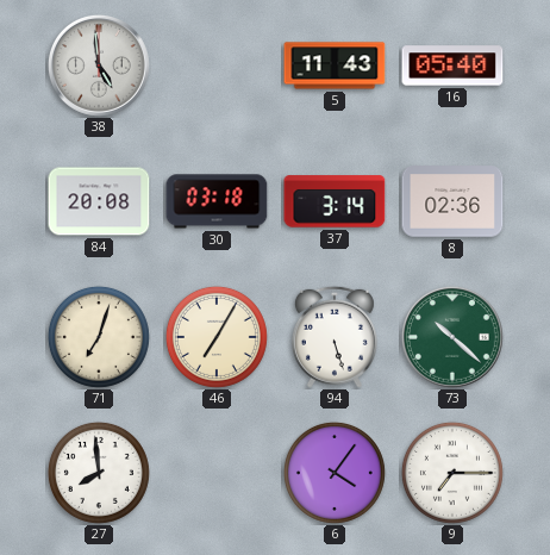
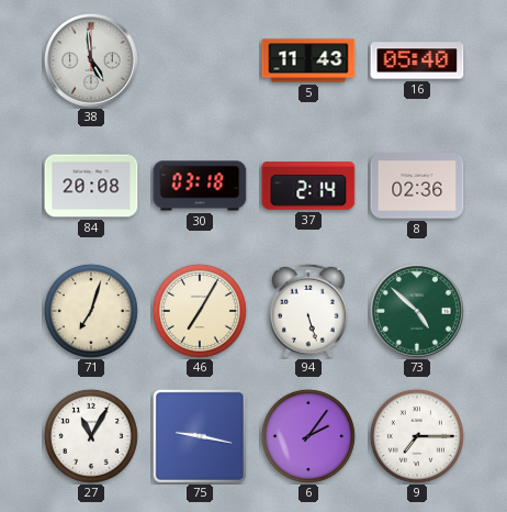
37: 3:14 -> 2:14 (308, 186)
73: 10:22 -> 4:52 (417, 311)
27: 7:59 -> 11:05 (91, 436)
75: none -> 9:17 (200, 436)
6: 4:06 -> 2:06 (308, 436)
